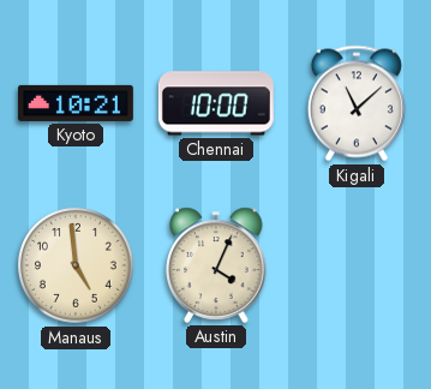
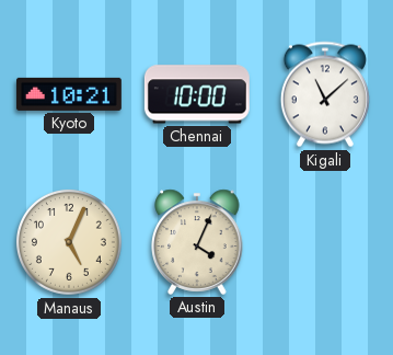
Manaus: 4:59 -> 5:04 (69, 243)
